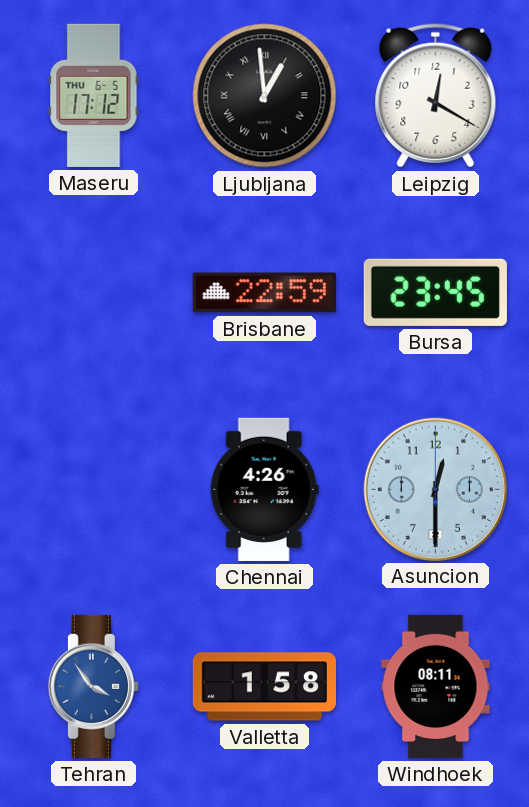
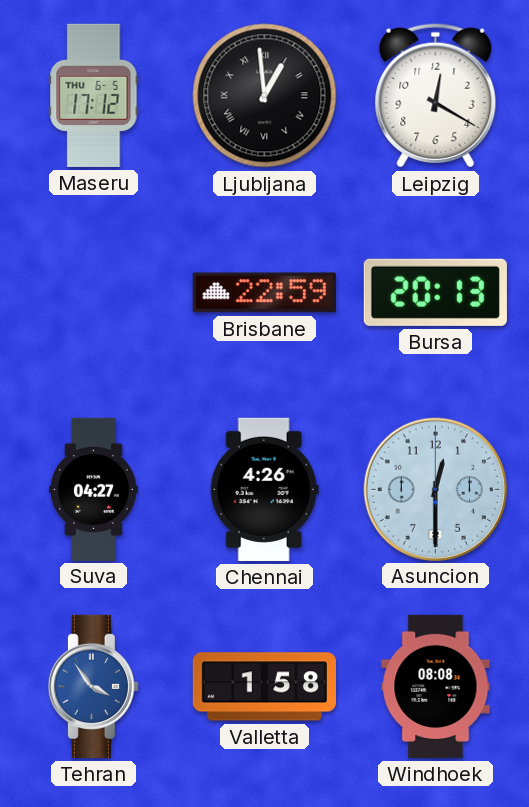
Bursa: 23:45 -> 20:13 (435, 292)
Suva: none -> 04:27 (94, 489)
Windhoek: 08:11 -> 08:08 (436, 686)
